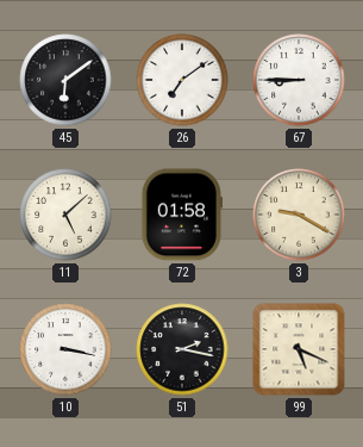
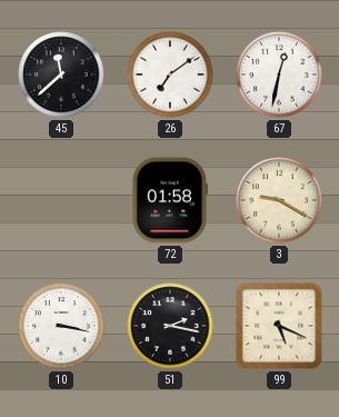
45: 6:09 -> 11:38 (61, 75)
67: 8:45 -> 12:32 (279, 75)
11: 5:08 -> none (65, 215)
